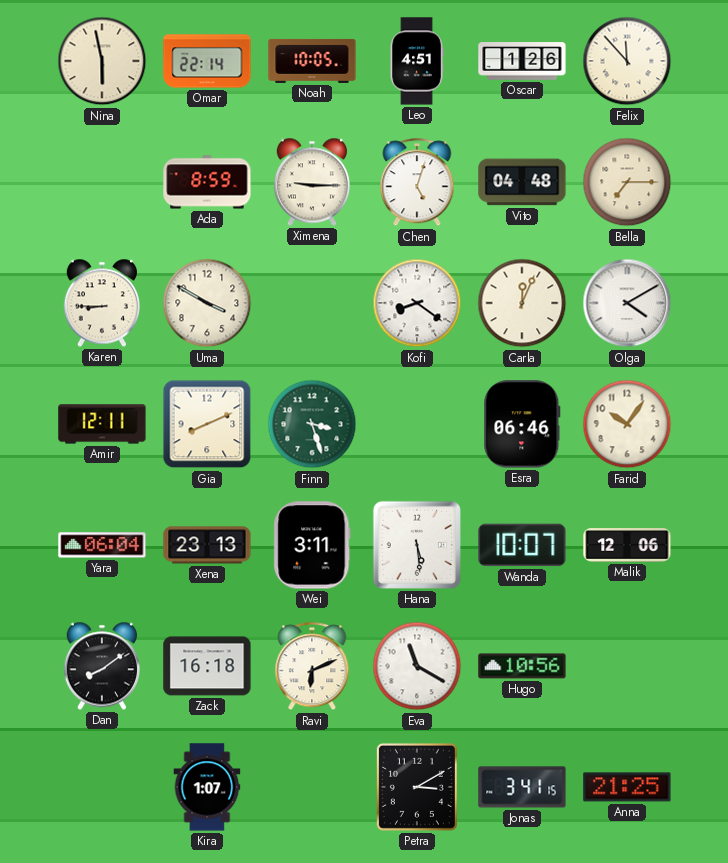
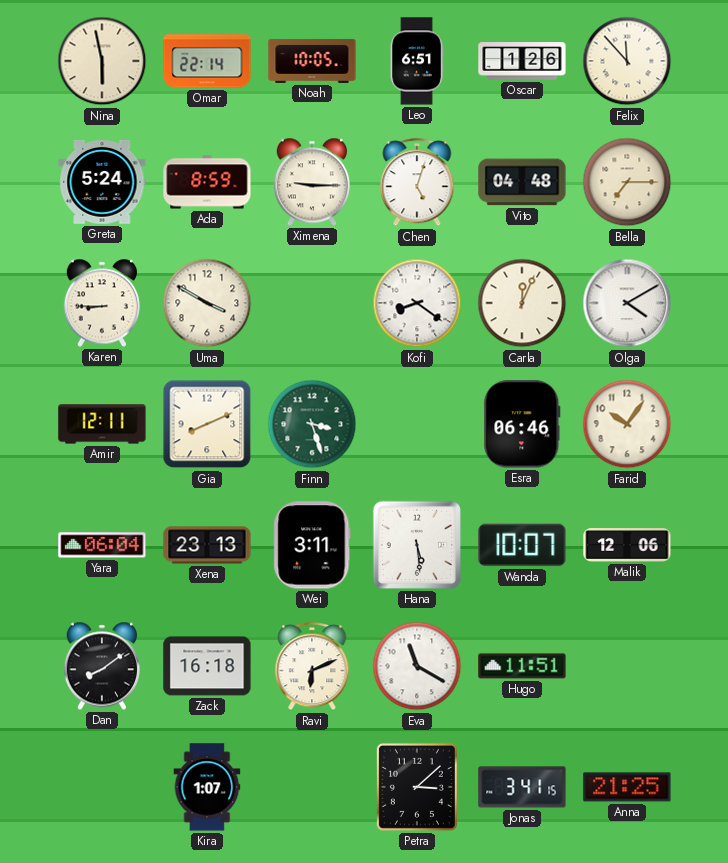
Leo: 4:51 -> 6:51 (417, 61)
Greta: none -> 5:24 (102, 182)
Hugo: 10:56 -> 11:51 (522, 666)
Petra: 3:10 -> 3:08 (417, 787)
